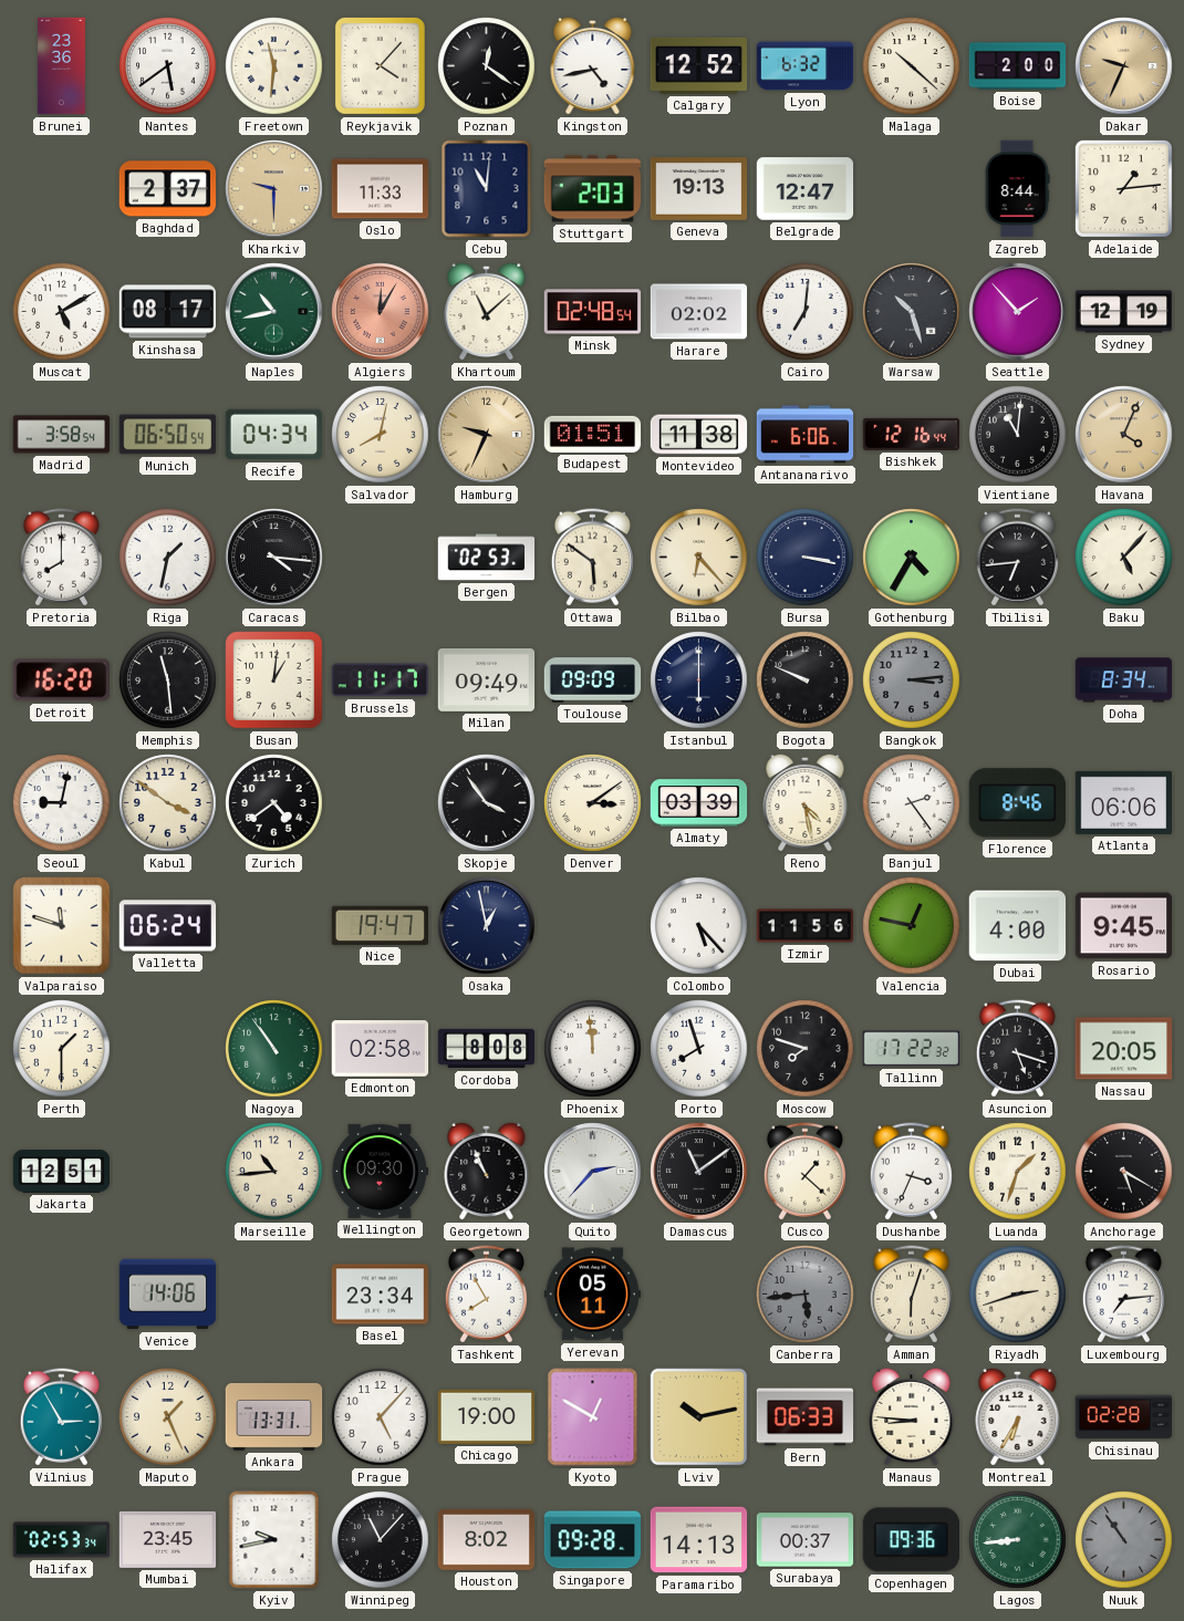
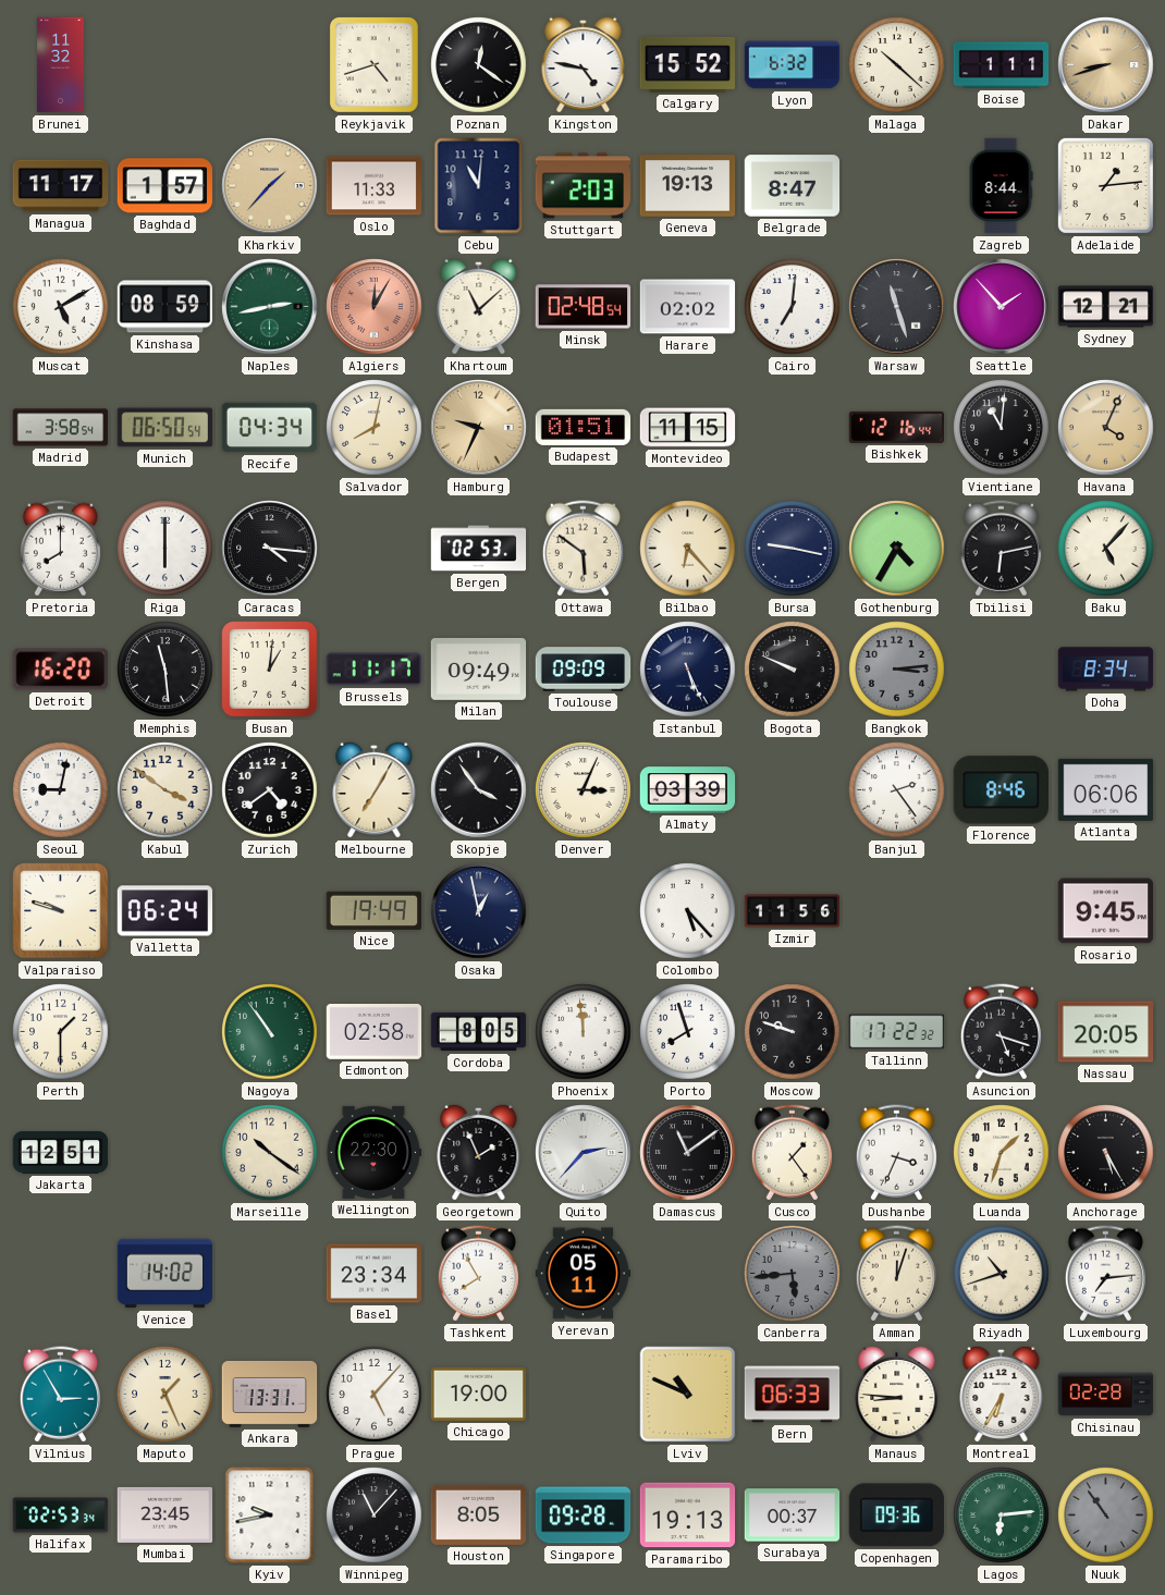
Brunei: 23:36 -> 11:32 (60, 65)
Nantes: 5:39 -> none (168, 66)
Freetown: 11:31 -> none (274, 66)
Reykjavik: 4:07 -> 4:42 (373, 64)
Kingston: 4:43 -> 4:47 (584, 64)
Calgary: 12:52 -> 15:52 (688, 64)
Boise: 2:00 -> 1:11 (1002, 65)
Dakar: 9:34 -> 8:42 (1106, 65)
Managua: none -> 11:17 (61, 186)
Baghdad: 2:37 -> 1:57 (165, 186)
Kharkiv: 9:30 -> 1:37 (270, 186)
Belgrade: 12:47 -> 8:47 (793, 186)
Kinshasa: 08:17 -> 08:59 (164, 307)
Naples: 10:43 -> 2:43 (270, 307)
Warsaw: 10:27 -> 11:27 (897, 307)
Sydney: 12:19 -> 12:21 (1106, 307)
Montevideo: 11:38 -> 11:15 (688, 428)
Antananarivo: 6:06 -> none (806, 435)
Riga: 1:32 -> 6:00 (165, 549)
Bursa: 3:17 -> 9:17 (793, 549)
Tbilisi: 6:44 -> 6:13 (1001, 549)
Istanbul: 6:00 -> 5:26 (688, 670)
Melbourne: none -> 7:05 (375, 789)
Denver: 3:09 -> 3:04 (584, 790)
Reno: 4:28 -> none (806, 802)
Valparaiso: 11:48 -> 9:48 (61, 911)
Nice: 19:47 -> 19:49 (373, 910)
Valencia: 12:47 -> none (912, 926)
Dubai: 4:00 -> none (1018, 926)
Cordoba: 8:08 -> 8:05 (479, 1032)
Moscow: 7:48 -> 9:48 (793, 1032)
Marseille: 10:44 -> 10:21 (270, 1153)
Wellington: 09:30 -> 22:30 (375, 1152)
Georgetown: 10:56 -> 1:56 (479, 1152)
Cusco: 1:22 -> 1:24 (792, 1153)
Anchorage: 5:20 -> 5:25 (1106, 1153)
Venice: 14:06 -> 14:02 (165, 1274)
Amman: 6:03 -> 12:03 (896, 1274)
Riyadh: 2:42 -> 10:42 (1002, 1274)
Kyoto: 12:50 -> none (593, 1417)
Lviv: 10:13 -> 10:49 (688, 1395)
Houston: 8:02 -> 8:05 (479, 1514)
Paramaribo: 14:13 -> 19:13 (688, 1516)
Lagos: 8:44 -> 6:14 (1002, 1516)
